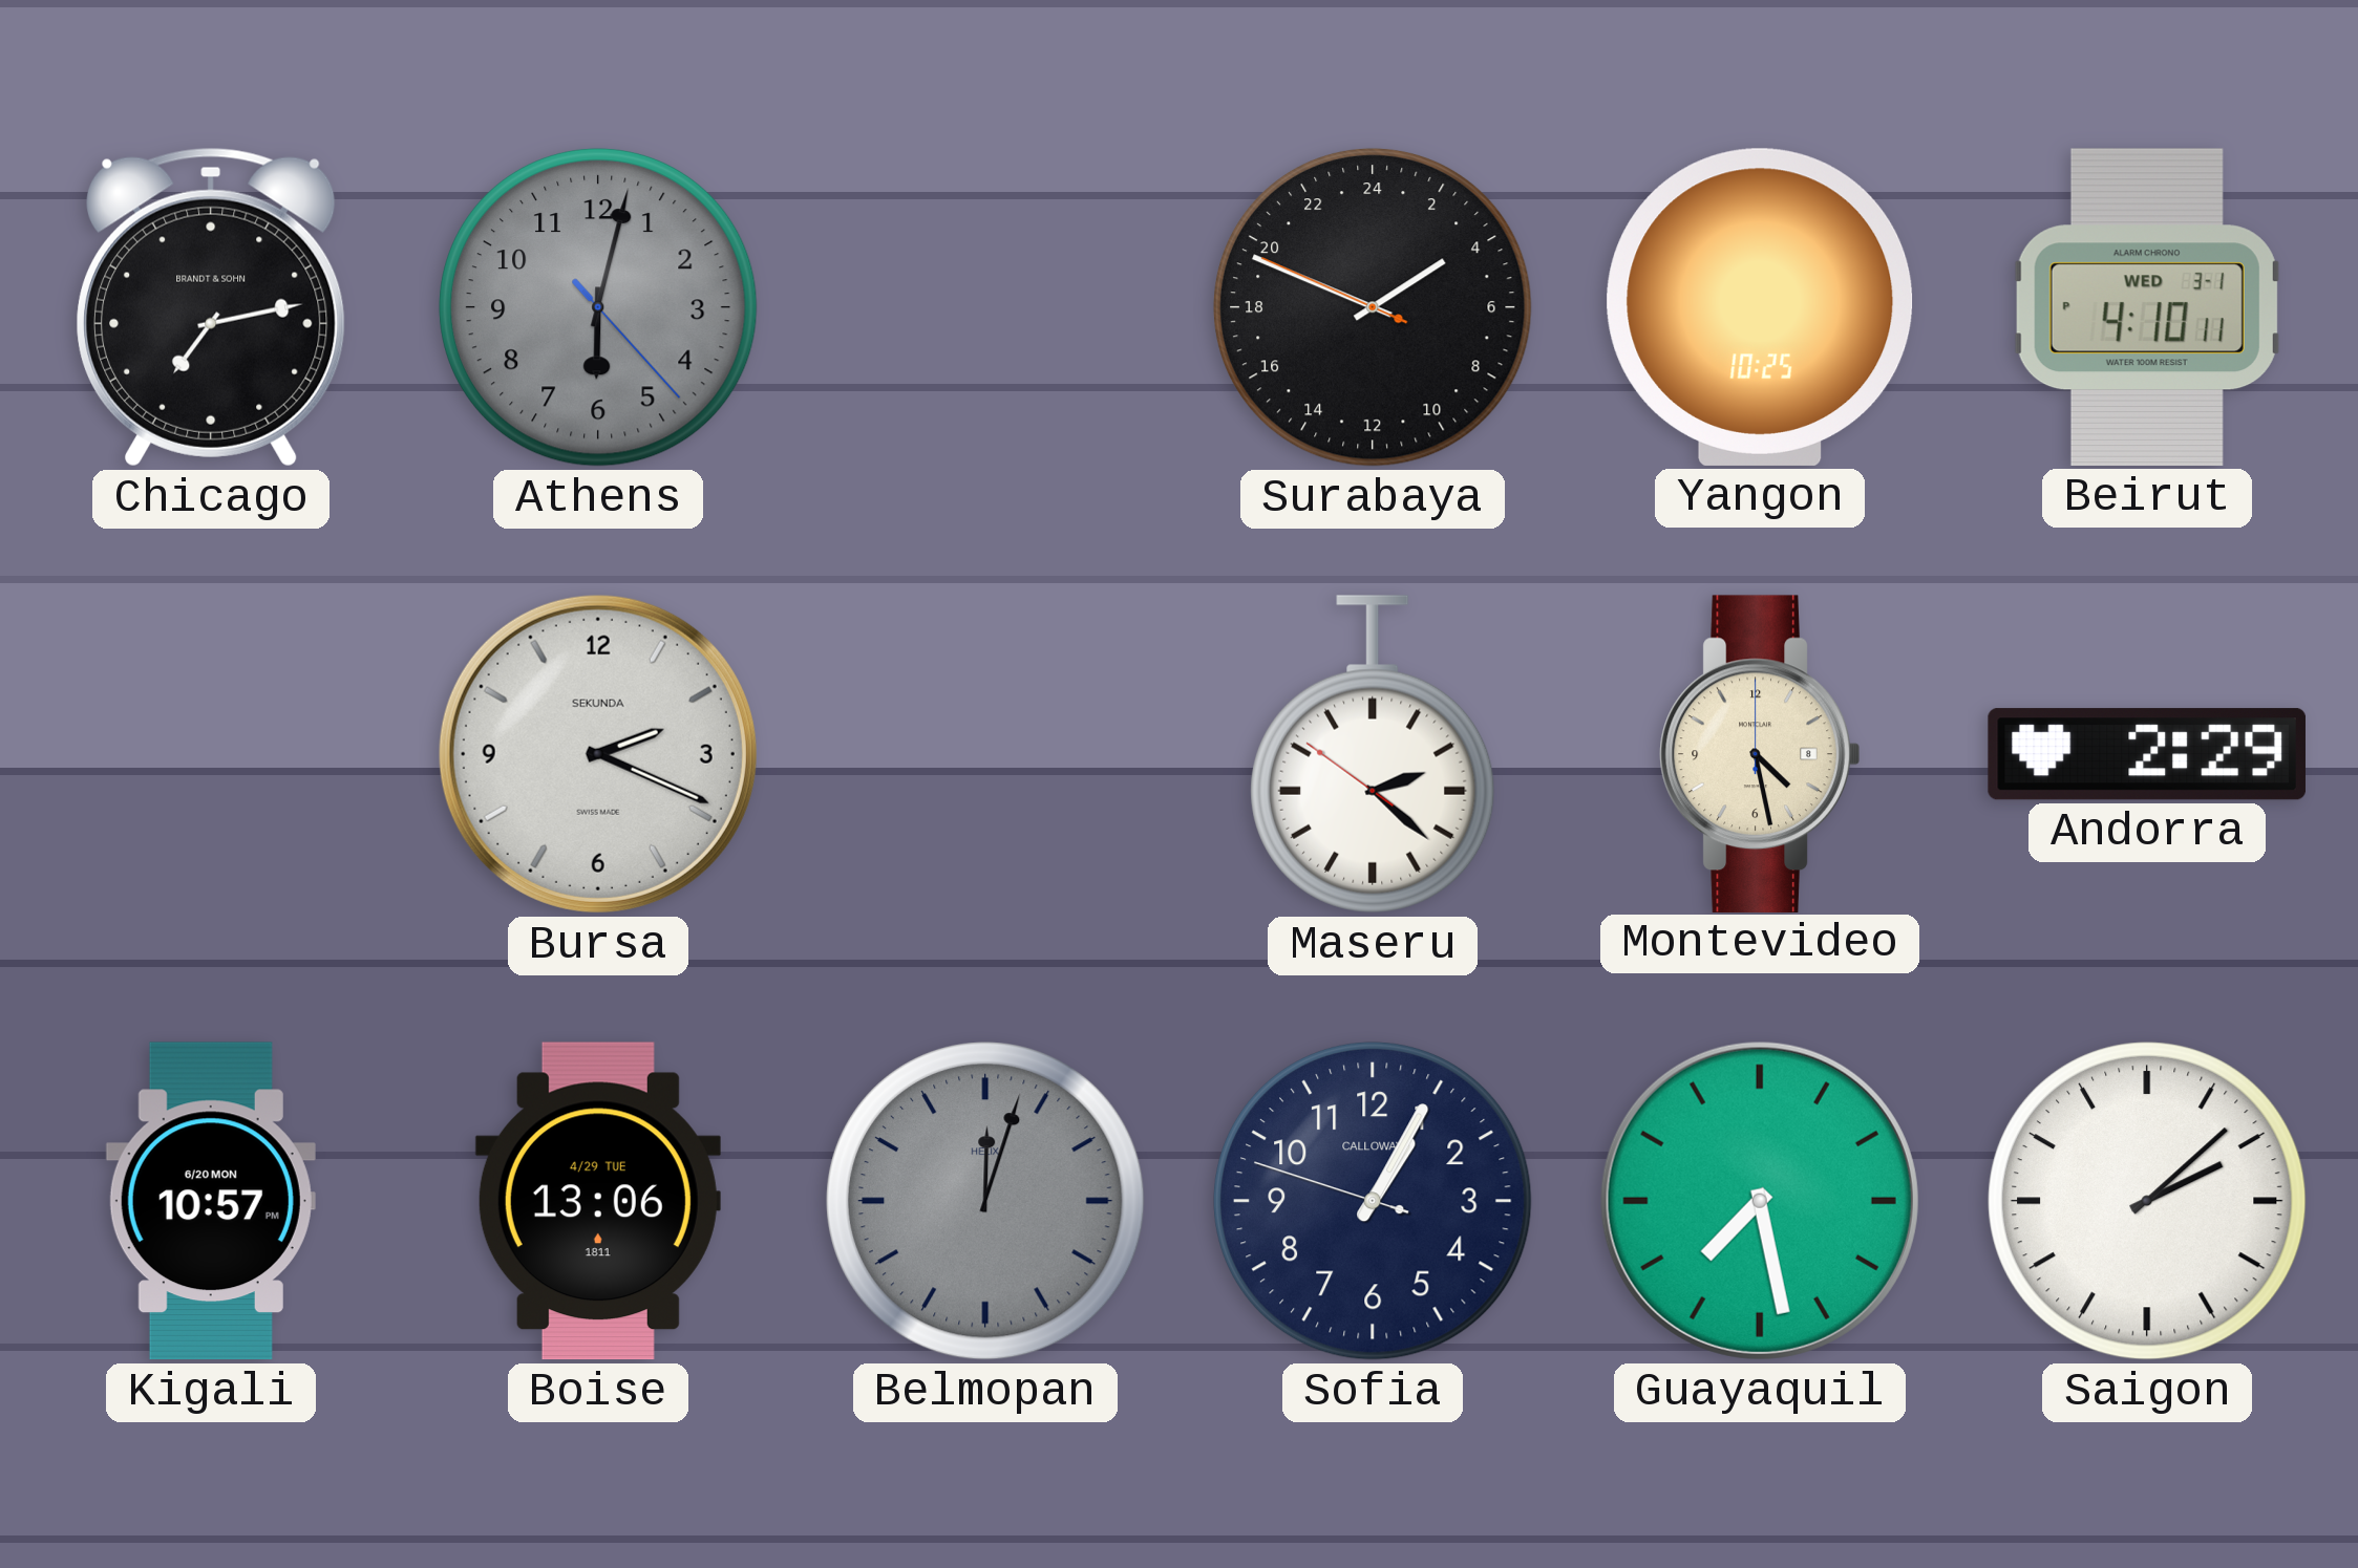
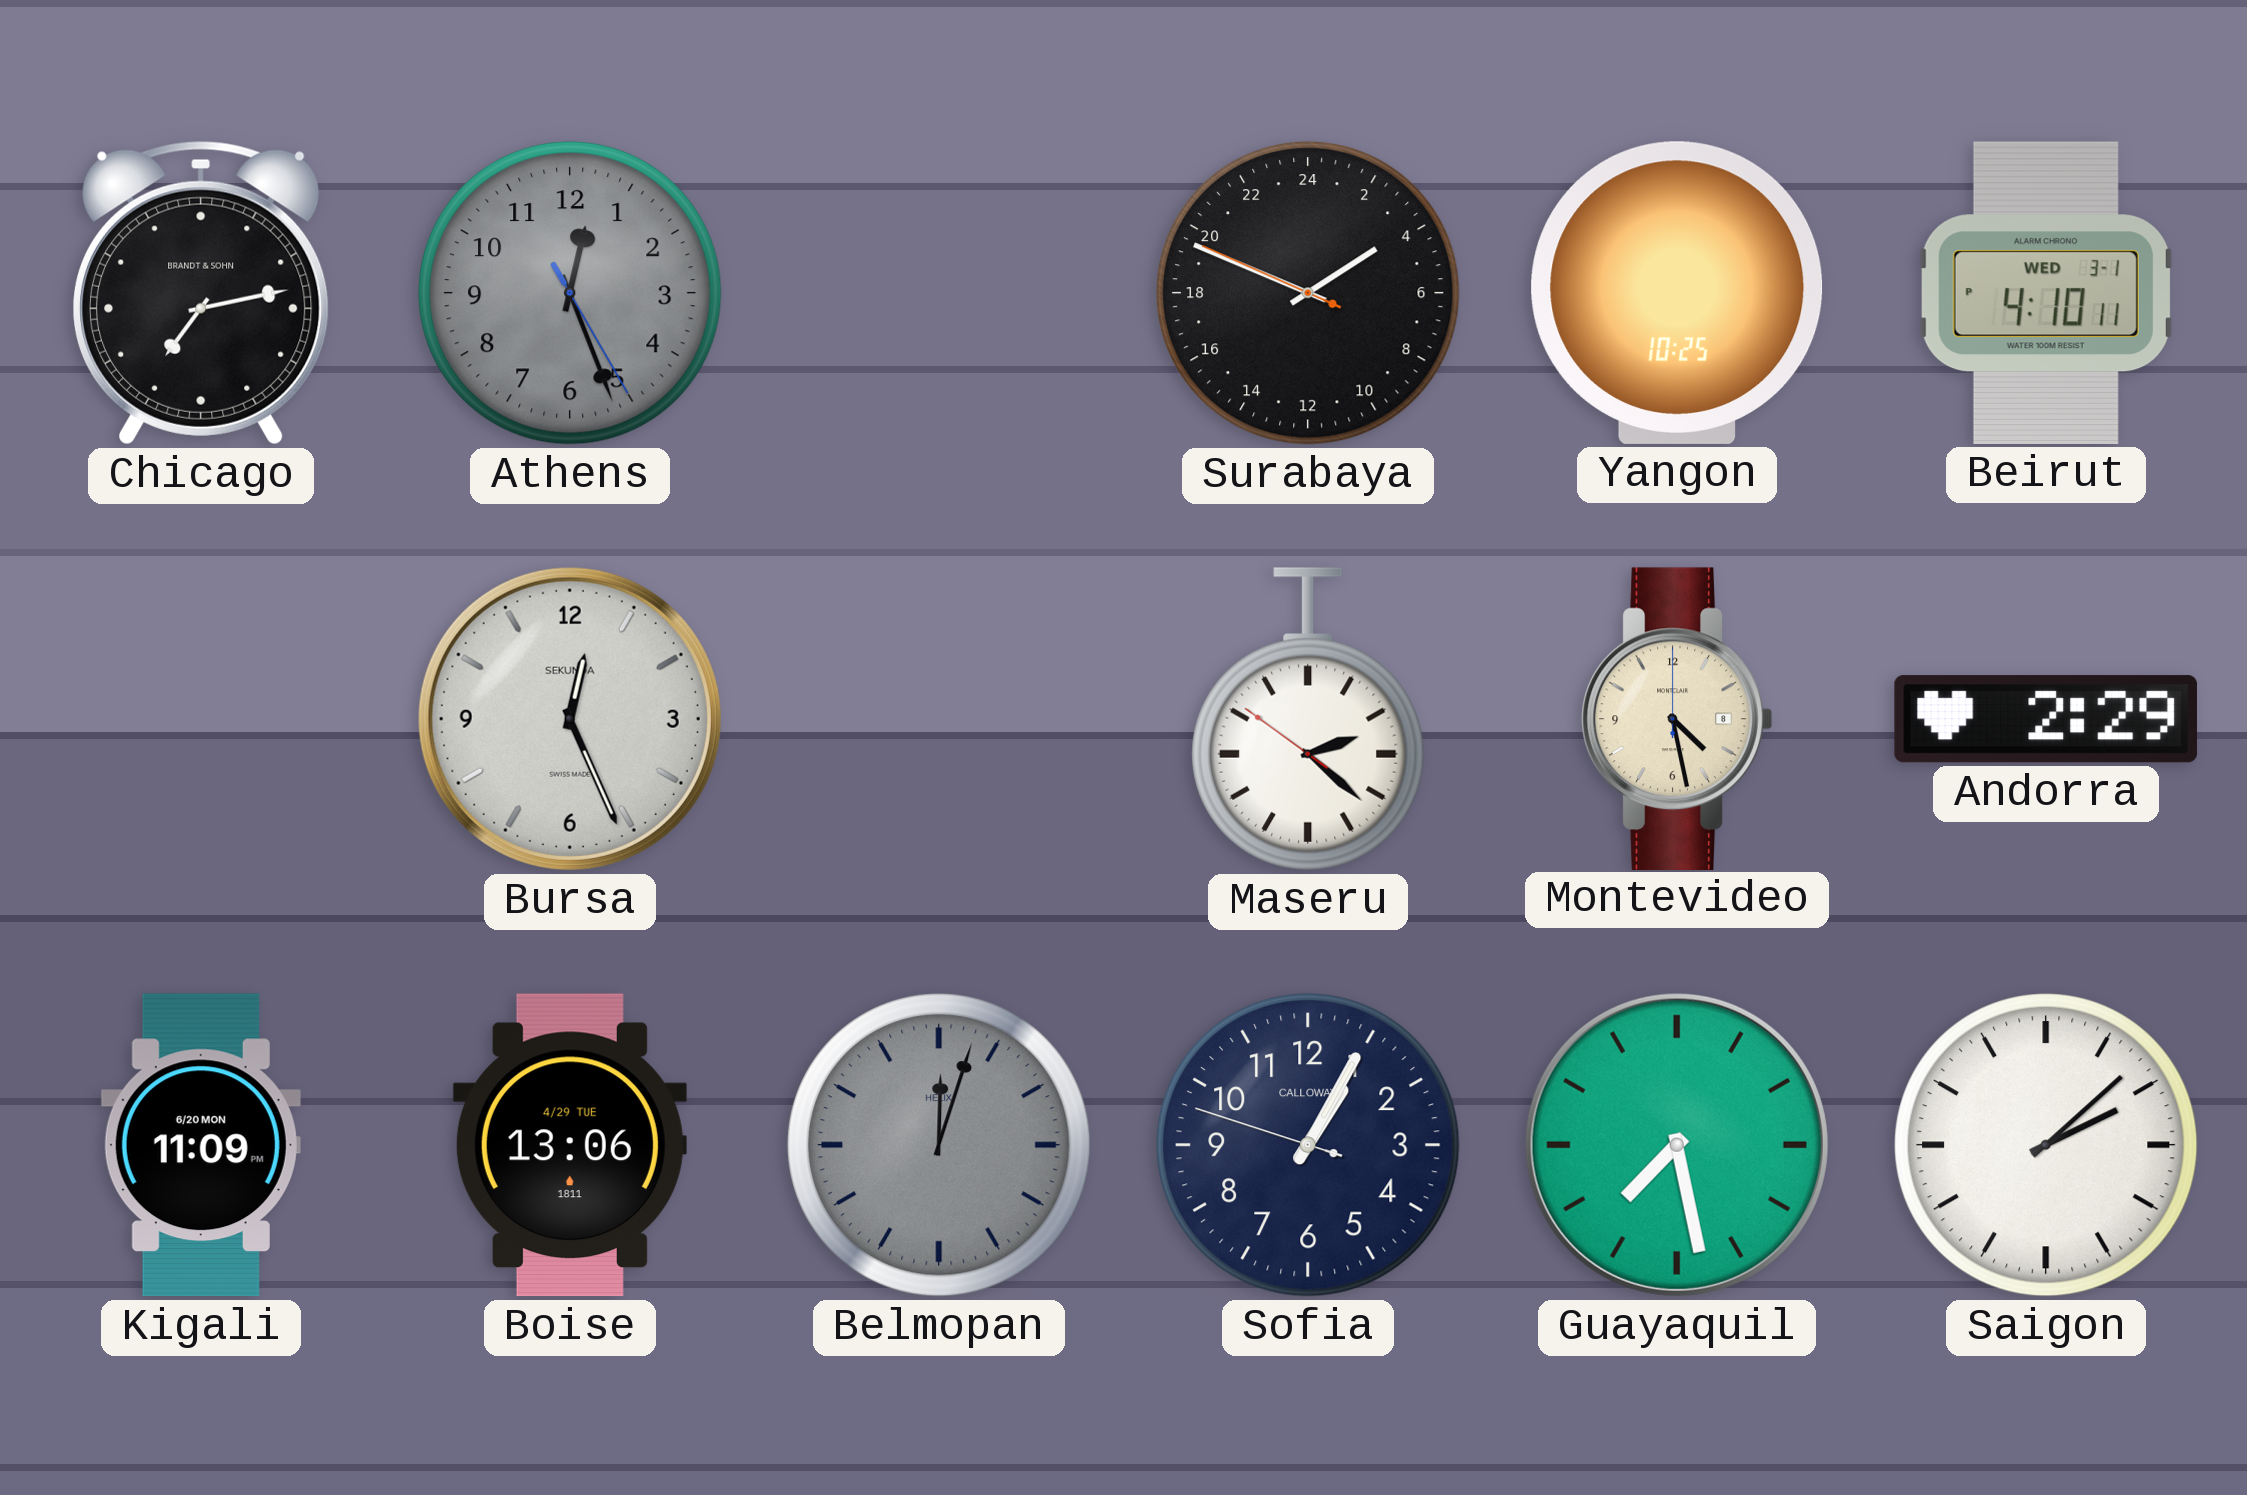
Athens: 6:02 -> 12:26 (570, 293)
Bursa: 2:19 -> 12:26 (570, 719)
Kigali: 10:57 -> 11:09 (201, 1145)
